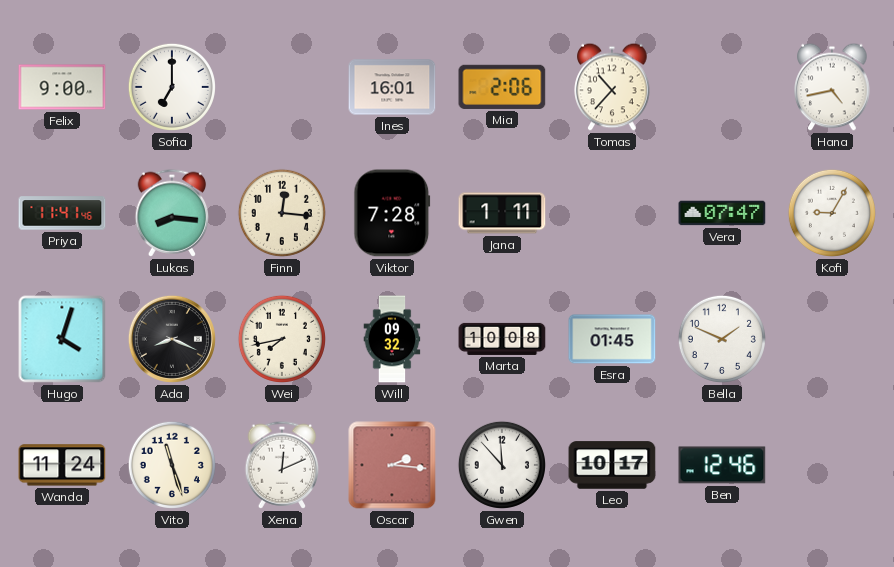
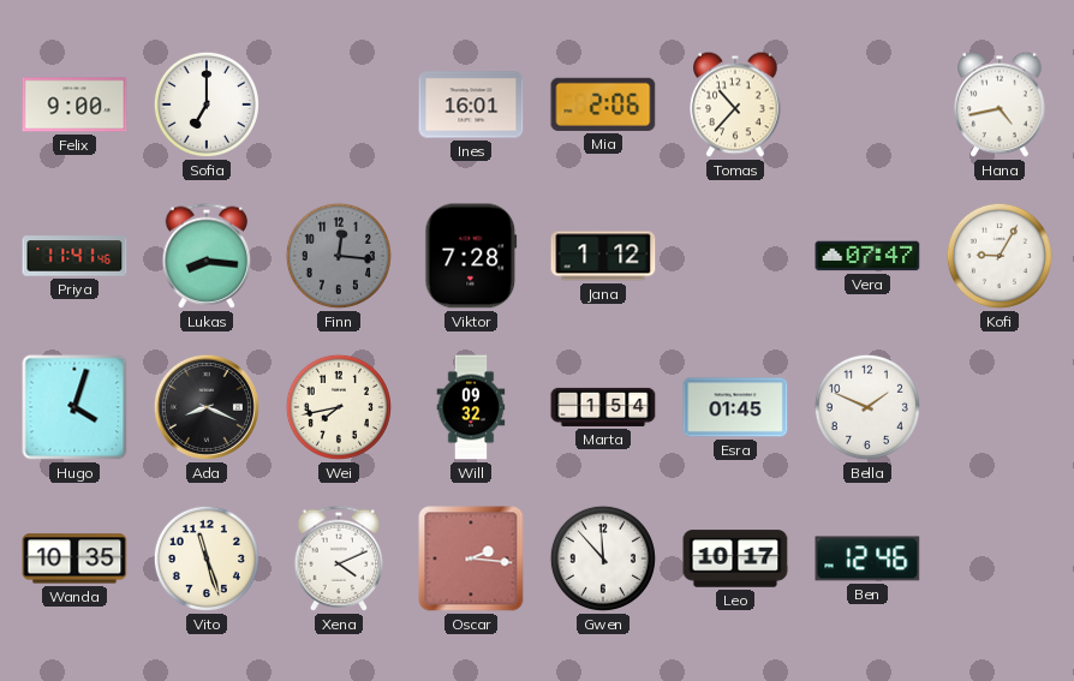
Finn dial: cream -> grey (339, 256)
Jana: 1:11 -> 1:12 (603, 256)
Marta: 10:08 -> 1:54 (603, 407)
Wanda: 11:24 -> 10:35 (74, 558)
Xena: 12:11 -> 4:11 (339, 558)
